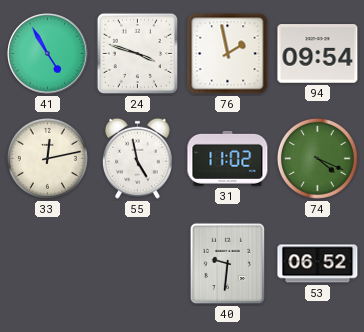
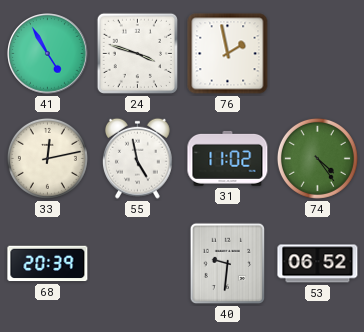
94: 09:54 -> none (318, 54)
74: 4:19 -> 4:24 (317, 158)
68: none -> 20:39 (48, 264)
